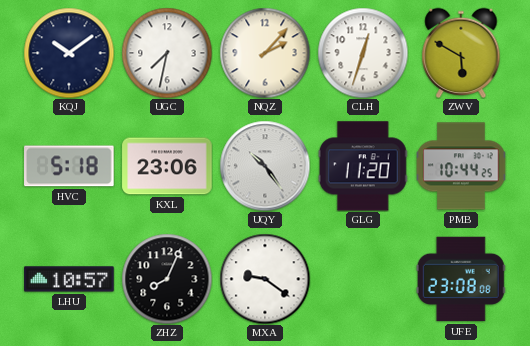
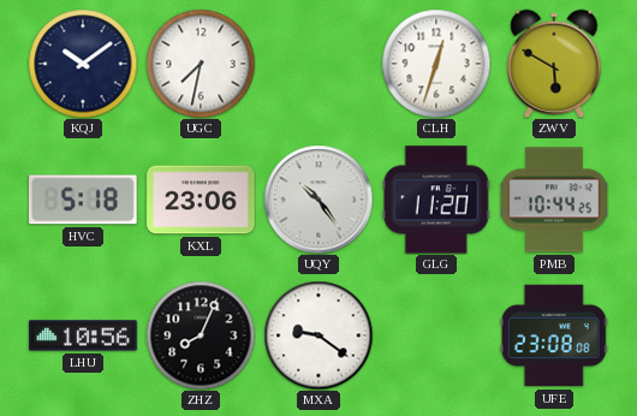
NQZ: 2:07 -> none (265, 53)
LHU: 10:57 -> 10:56 (83, 335)
